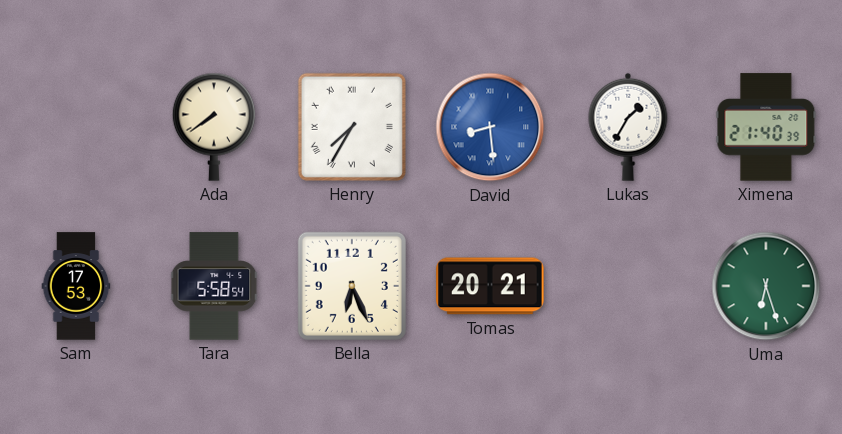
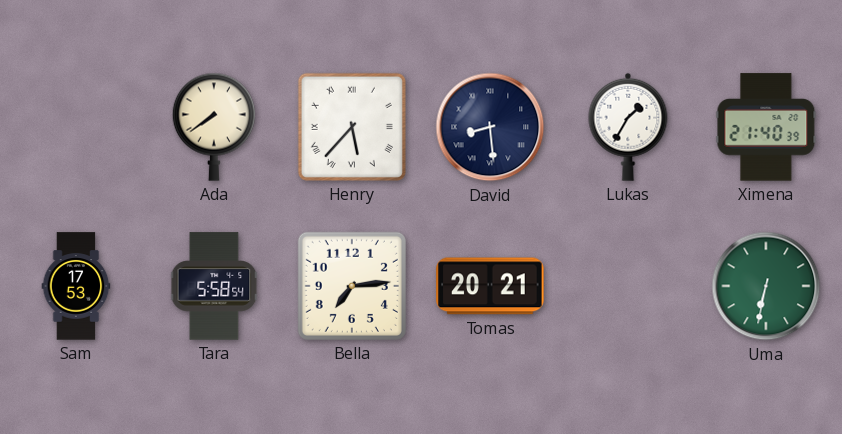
Henry: 7:35 -> 5:37 (352, 127)
David dial: blue -> navy (490, 127)
Bella: 6:26 -> 7:14 (352, 286)
Uma: 6:27 -> 6:32 (766, 286)
